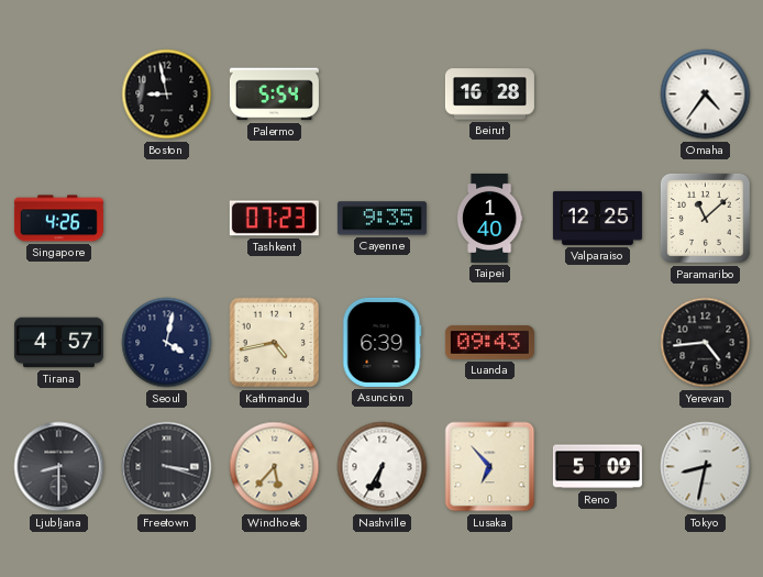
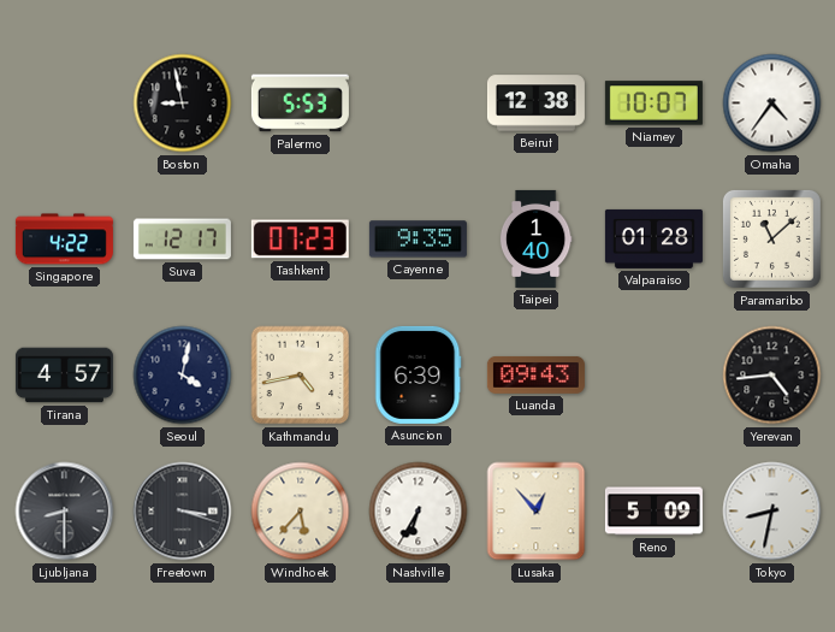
Palermo: 5:54 -> 5:53 (300, 104)
Beirut: 16:28 -> 12:38 (535, 104)
Niamey: none -> 10:07 (653, 104)
Singapore: 4:26 -> 4:22 (64, 240)
Suva: none -> 12:17 (182, 240)
Valparaiso: 12:25 -> 01:28 (653, 238)
Lusaka: 6:53 -> 12:53 (537, 512)
